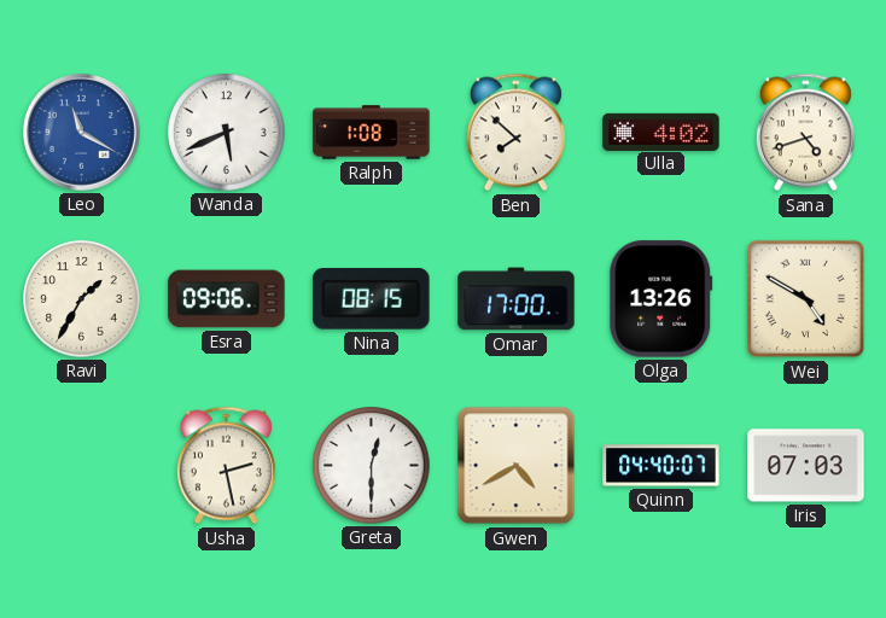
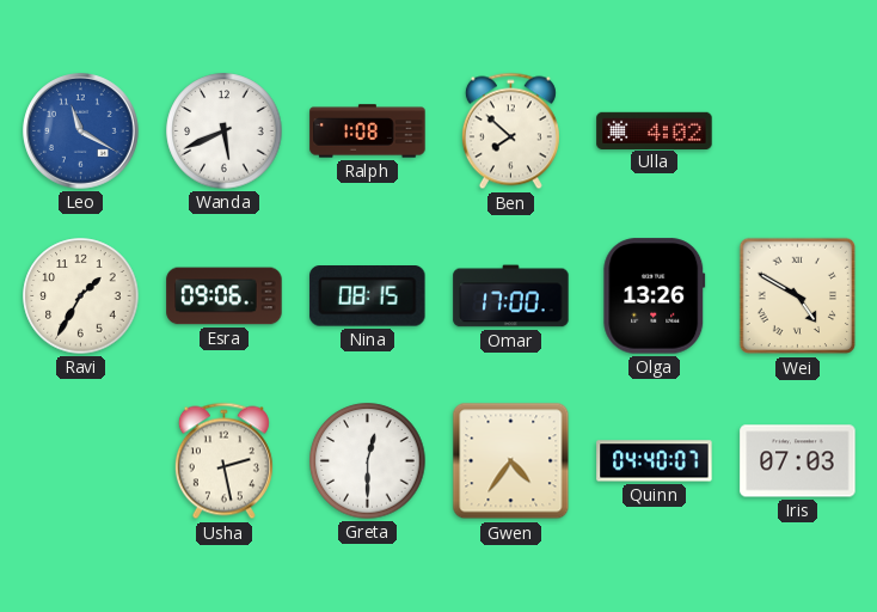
Sana: 4:42 -> none (805, 133)
Gwen: 4:40 -> 4:36 (511, 461)
